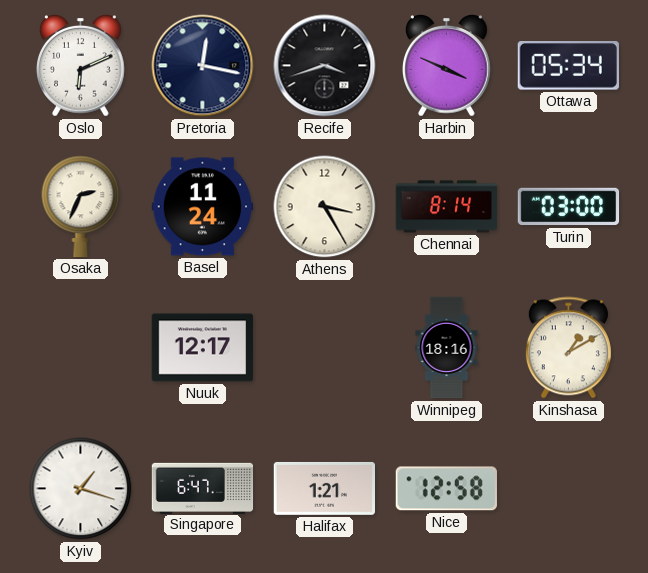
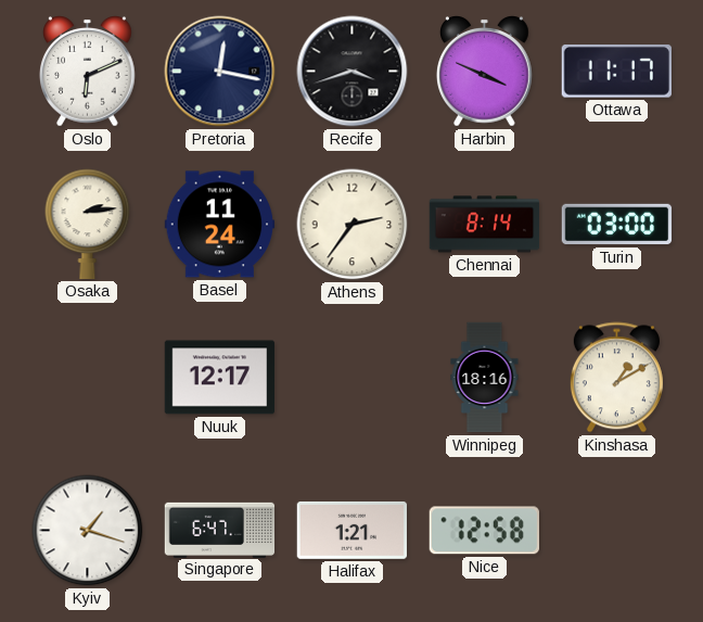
Ottawa: 05:34 -> 11:17 (616, 72)
Osaka: 2:34 -> 2:14 (88, 224)
Athens: 3:25 -> 2:36 (353, 225)
